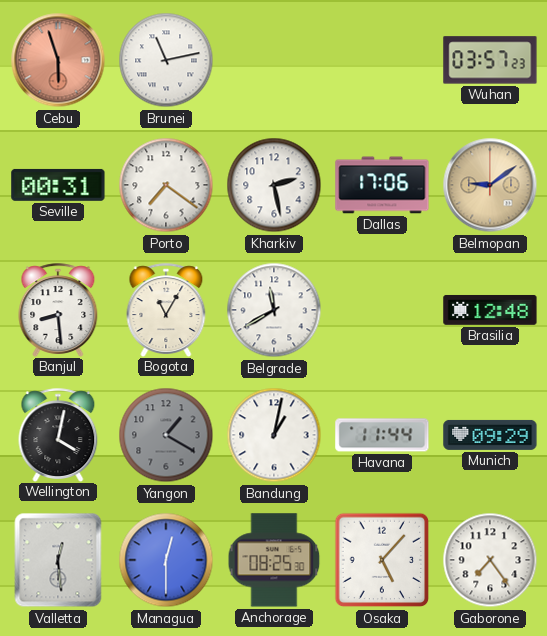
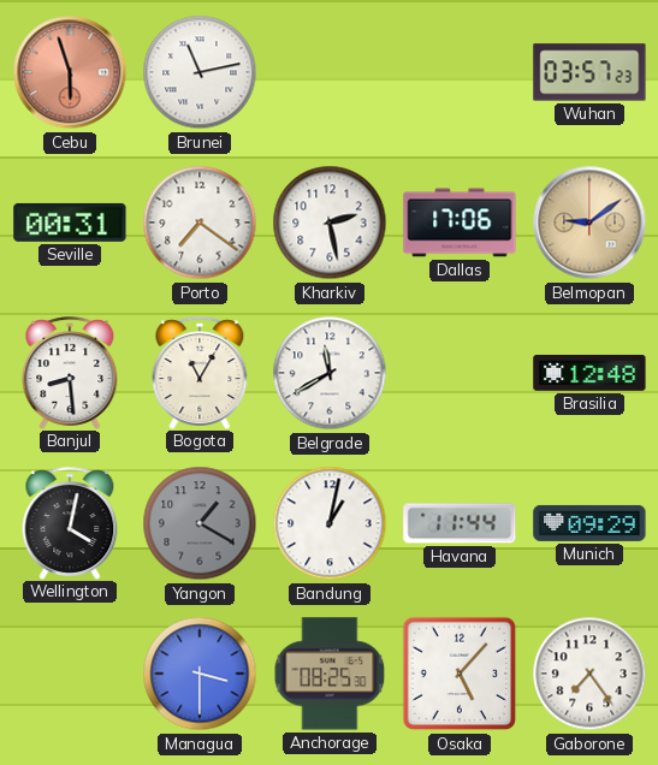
Valletta: 12:29 -> none (58, 560)
Managua: 12:30 -> 3:30 (200, 674)
